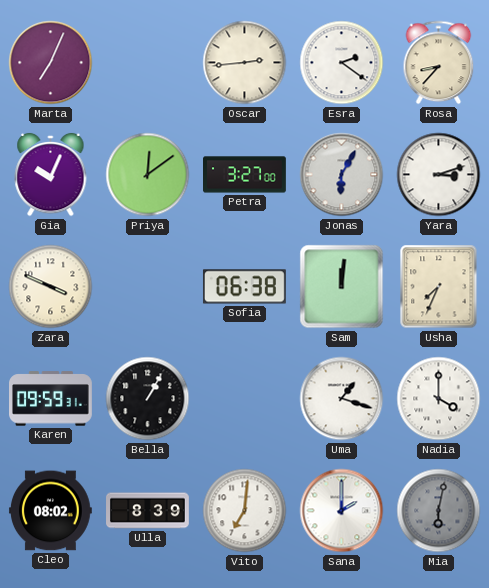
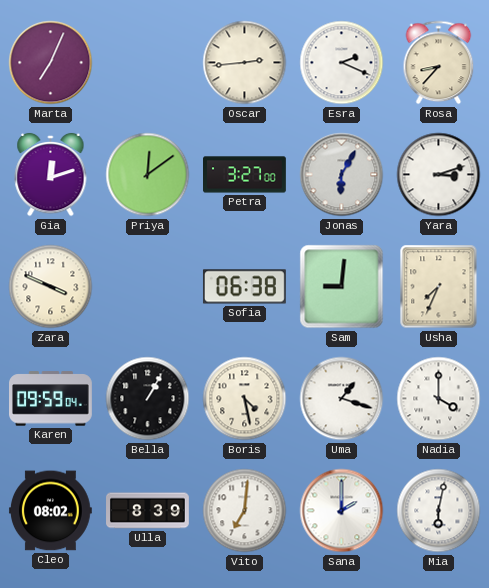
Esra: 2:21 -> 2:19 (342, 63)
Gia: 10:04 -> 12:12 (51, 175)
Sam: 12:01 -> 9:01 (342, 287)
Karen: 09:59:31 -> 09:59:04 (51, 399)
Boris: none -> 4:28 (245, 399)
Mia dial: grey -> white (439, 511)
